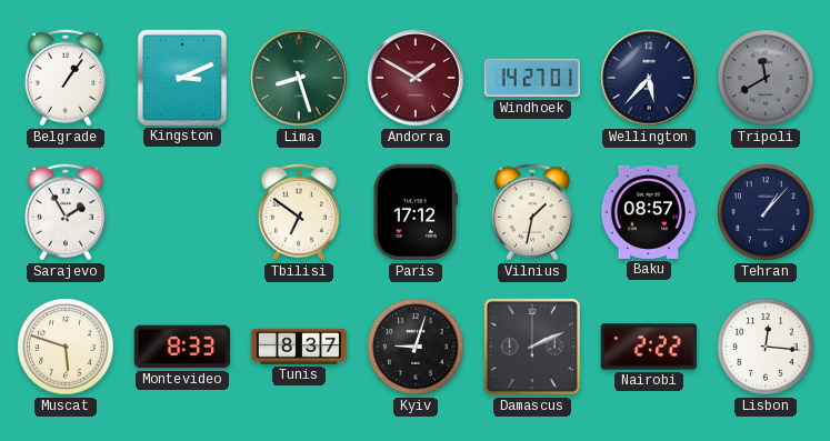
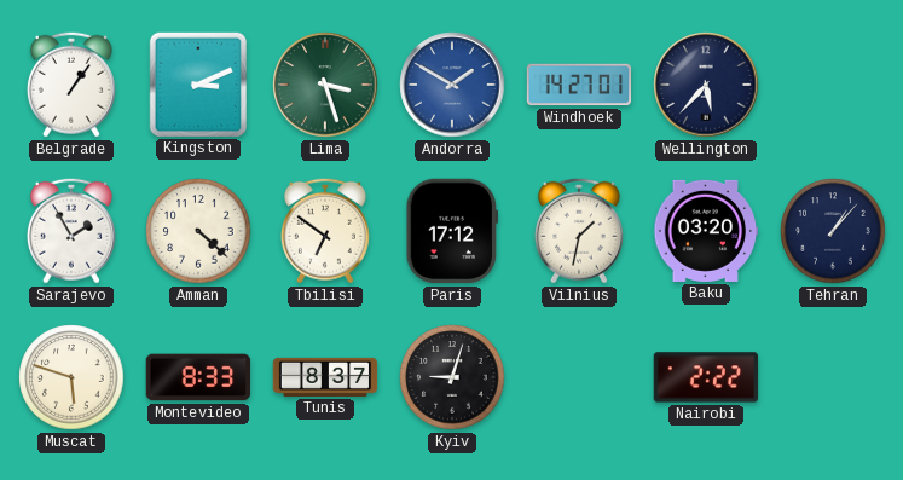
Lima: 8:27 -> 3:27 (325, 85)
Andorra dial: burgundy -> blue (452, 85)
Tripoli: 11:40 -> none (766, 78)
Amman: none -> 4:22 (198, 231)
Baku: 08:57 -> 03:20 (706, 231)
Damascus: 2:11 -> none (532, 347)
Lisbon: 12:16 -> none (766, 347)
